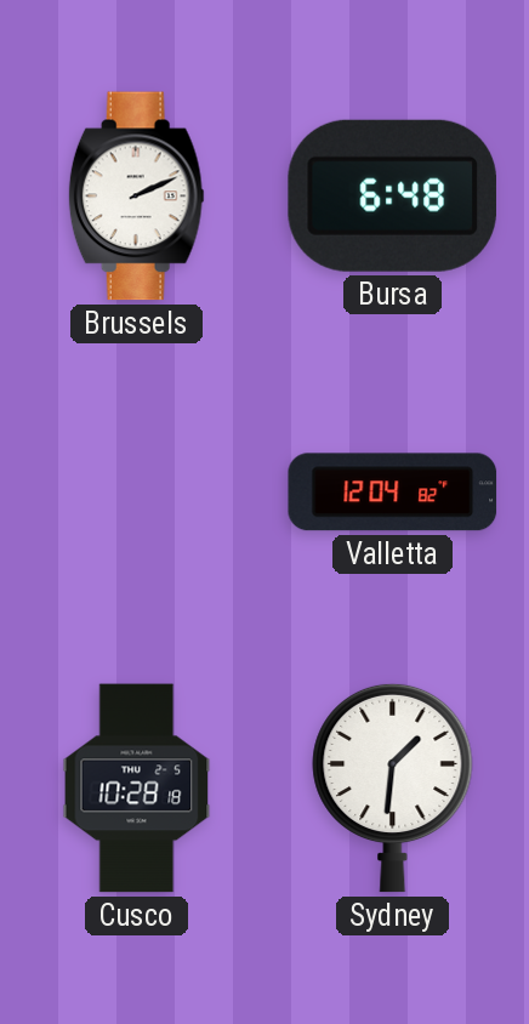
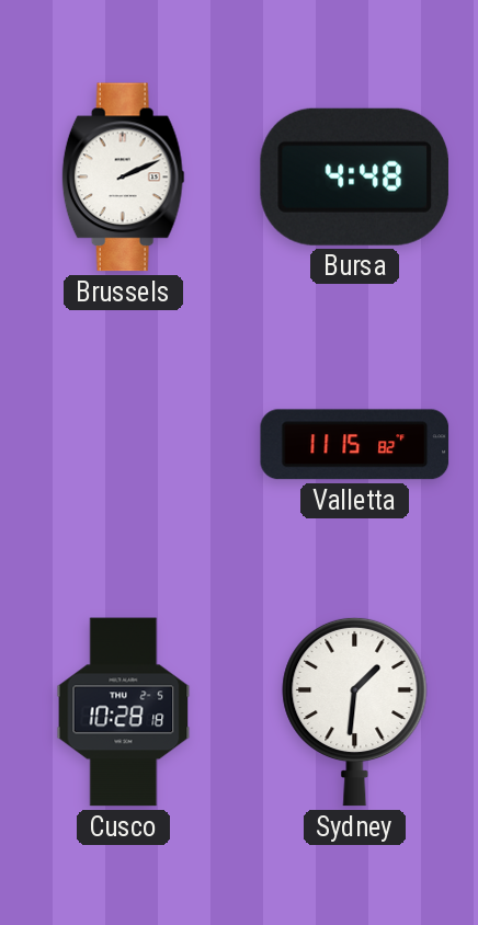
Bursa: 6:48 -> 4:48 (354, 176)
Valletta: 12:04 -> 11:15 (355, 445)
